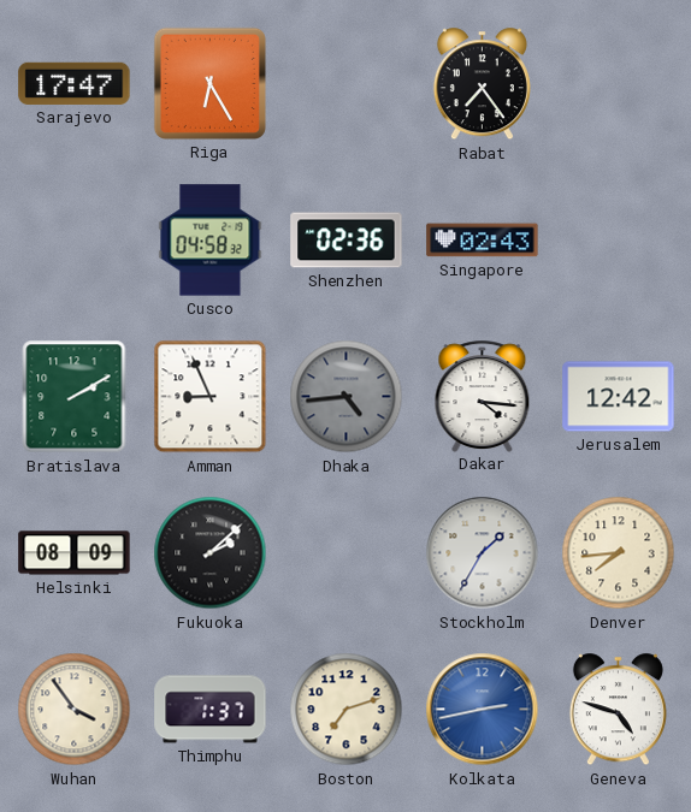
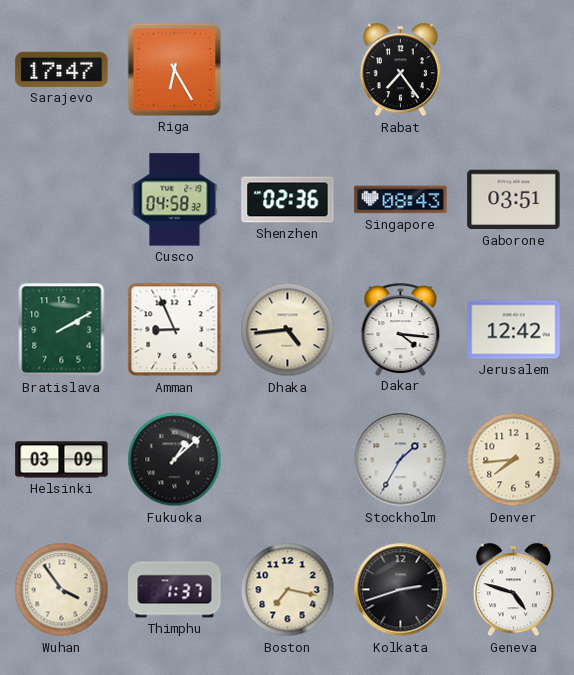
Singapore: 02:43 -> 08:43 (401, 200)
Gaborone: none -> 03:51 (514, 200)
Dhaka dial: grey -> cream (288, 330)
Helsinki: 08:09 -> 03:09 (62, 460)
Fukuoka: 2:08 -> 1:08 (175, 460)
Boston: 7:12 -> 7:17 (288, 590)
Kolkata: 2:43 -> 2:42 (401, 590)
Kolkata dial: blue -> black (401, 590)
